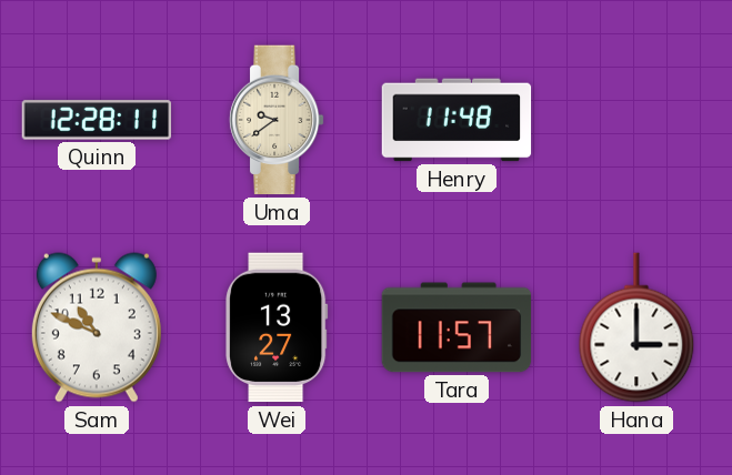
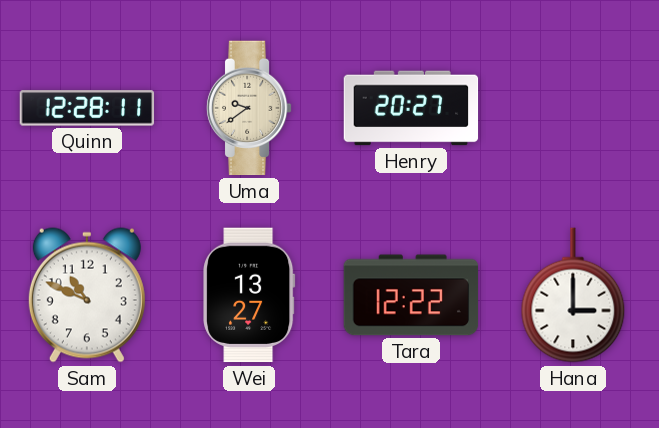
Henry: 11:48 -> 20:27 (411, 108)
Tara: 11:57 -> 12:22 (411, 295)
